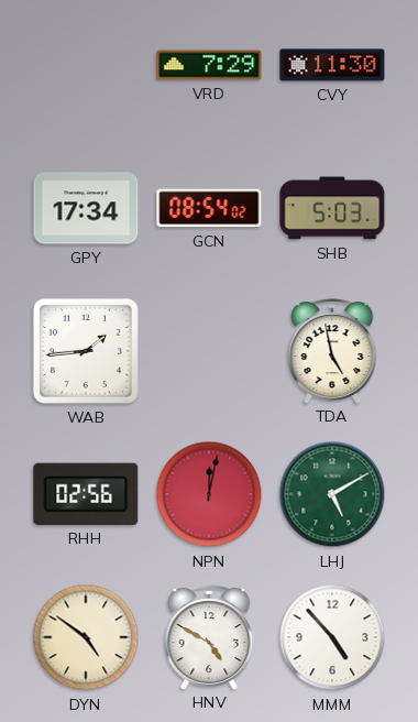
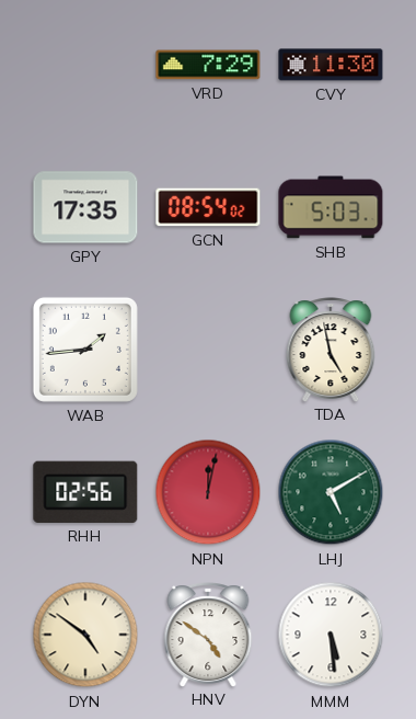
GPY: 17:34 -> 17:35 (85, 207)
HNV: 4:50 -> 4:51 (208, 635)
MMM: 4:53 -> 5:29 (331, 635)
